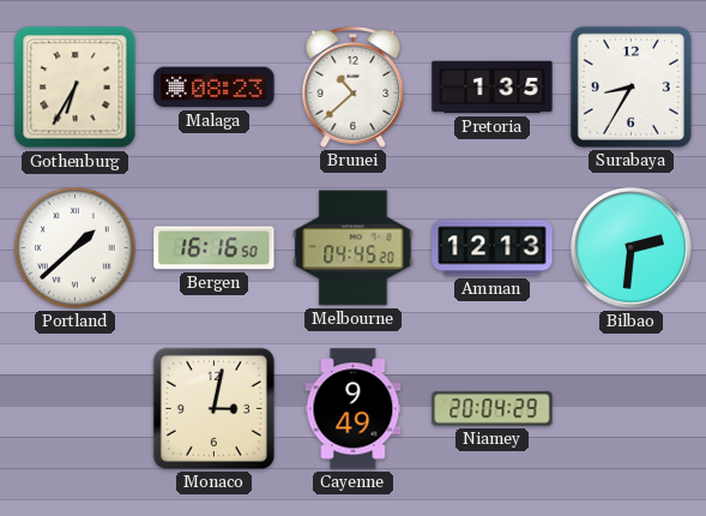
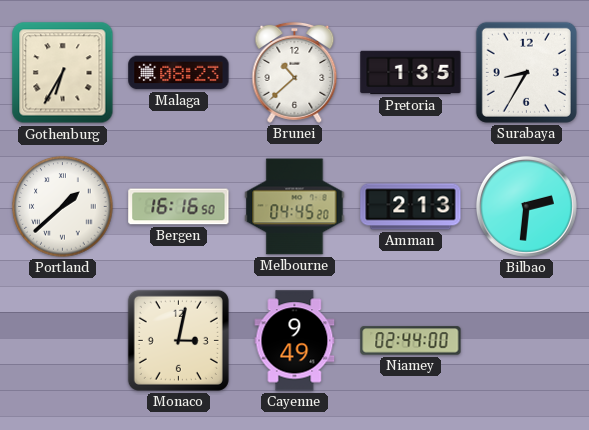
Amman: 12:13 -> 2:13 (411, 207)
Niamey: 20:04 -> 02:44 (411, 341)
